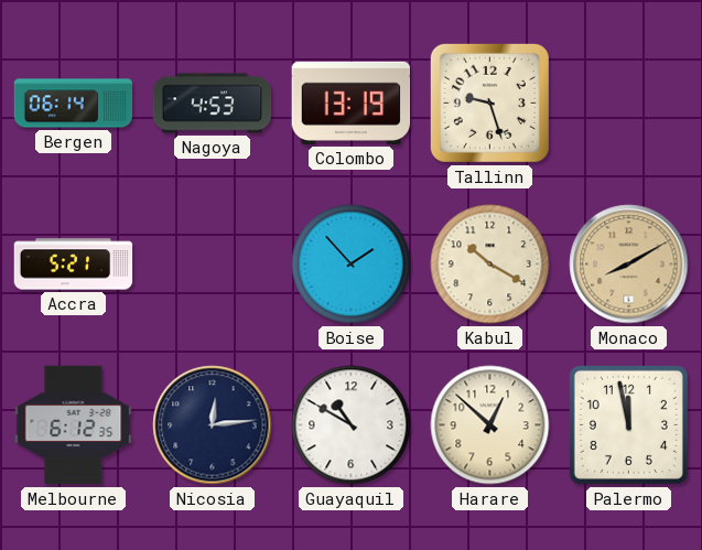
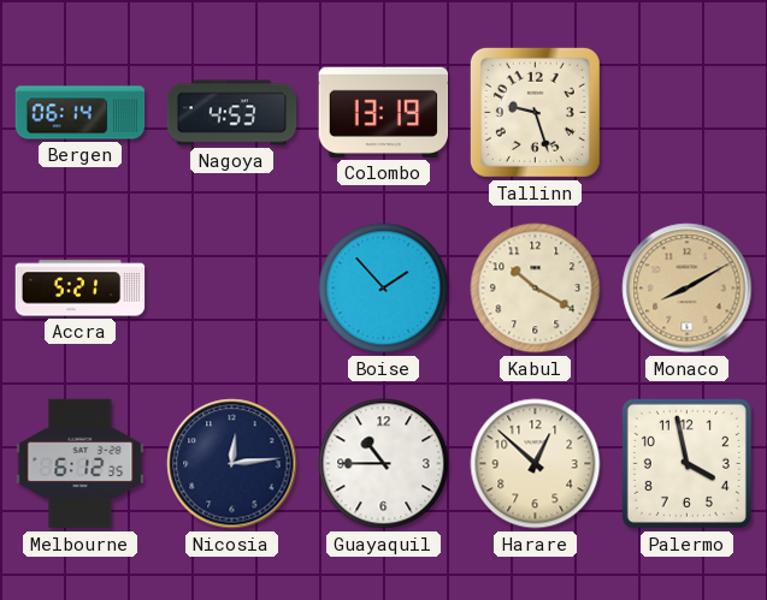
Guayaquil: 10:50 -> 10:45 (384, 464)
Palermo: 11:58 -> 3:58 (686, 463)
